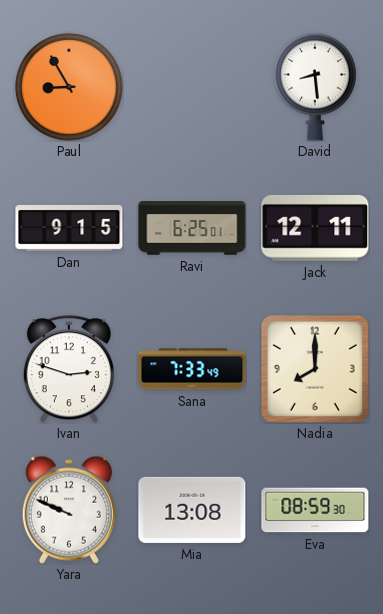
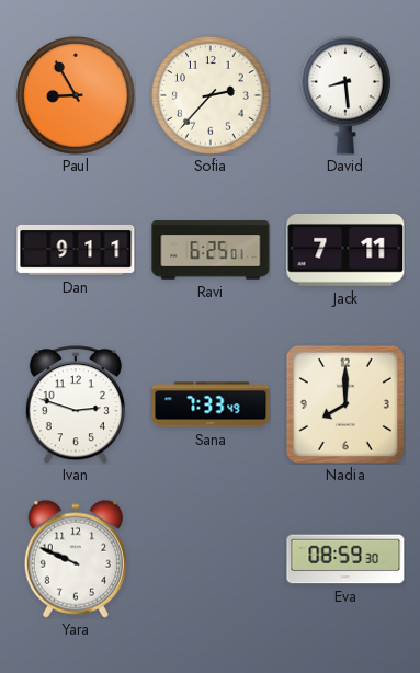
Sofia: none -> 2:37 (211, 95)
Dan: 9:15 -> 9:11 (76, 250)
Jack: 12:11 -> 7:11 (345, 250)
Mia: 13:08 -> none (192, 510)
